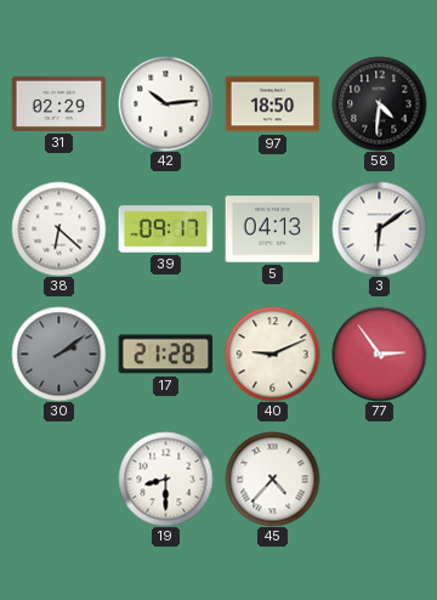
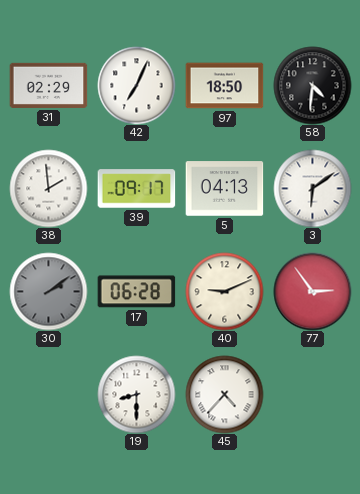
42: 10:14 -> 7:04 (136, 85)
38: 6:22 -> 1:59 (48, 188)
17: 21:28 -> 06:28 (136, 292)
